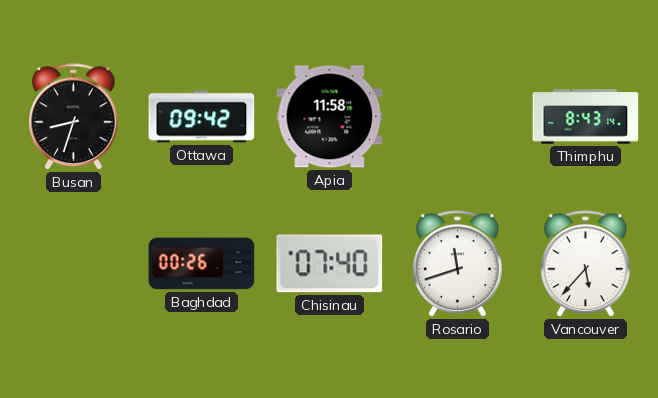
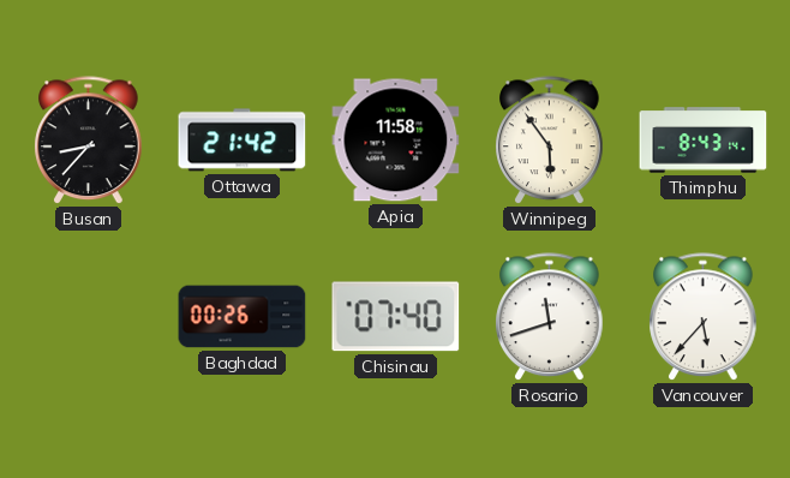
Busan: 8:33 -> 8:37 (89, 141)
Ottawa: 09:42 -> 21:42 (243, 141)
Winnipeg: none -> 5:54 (550, 141)
